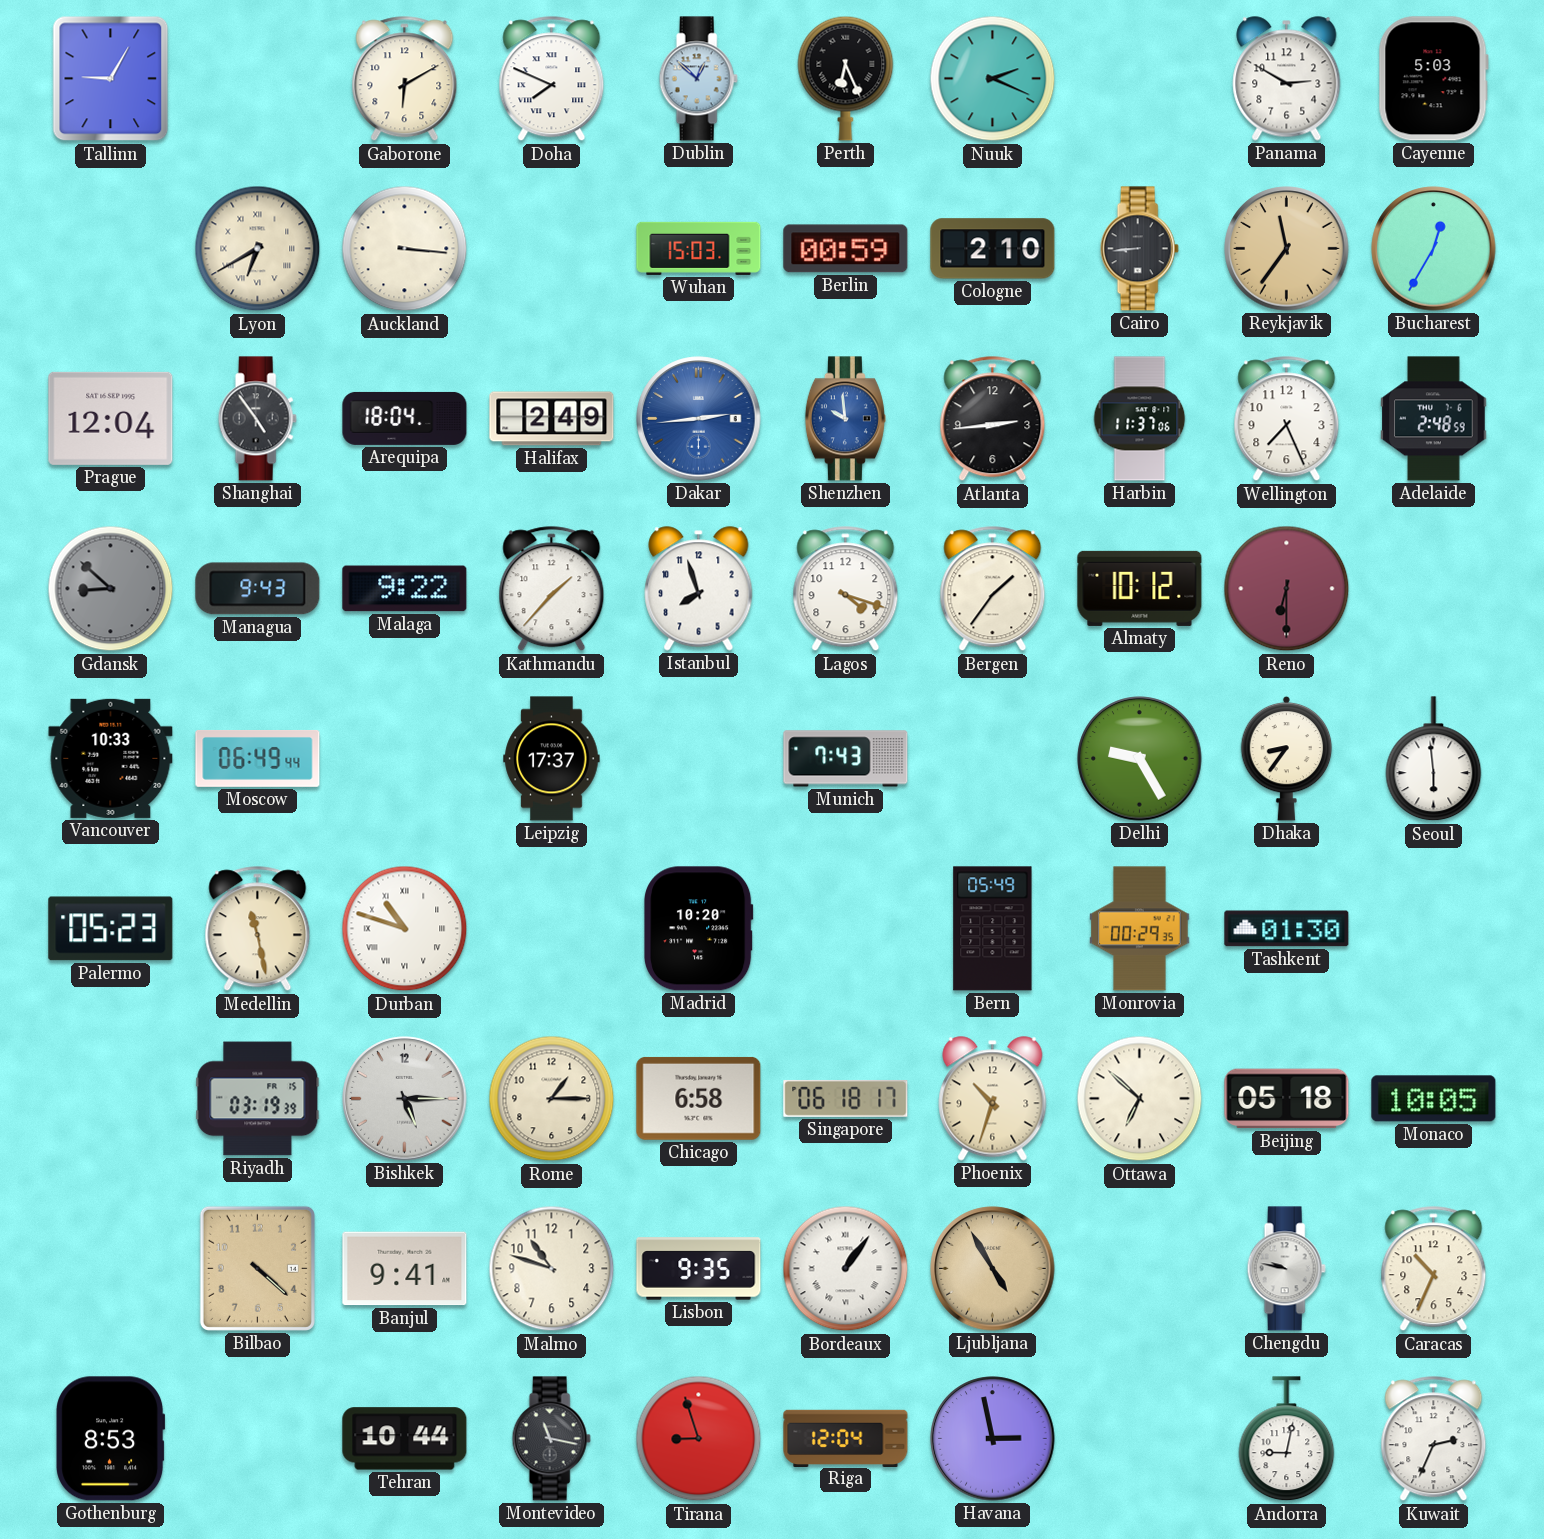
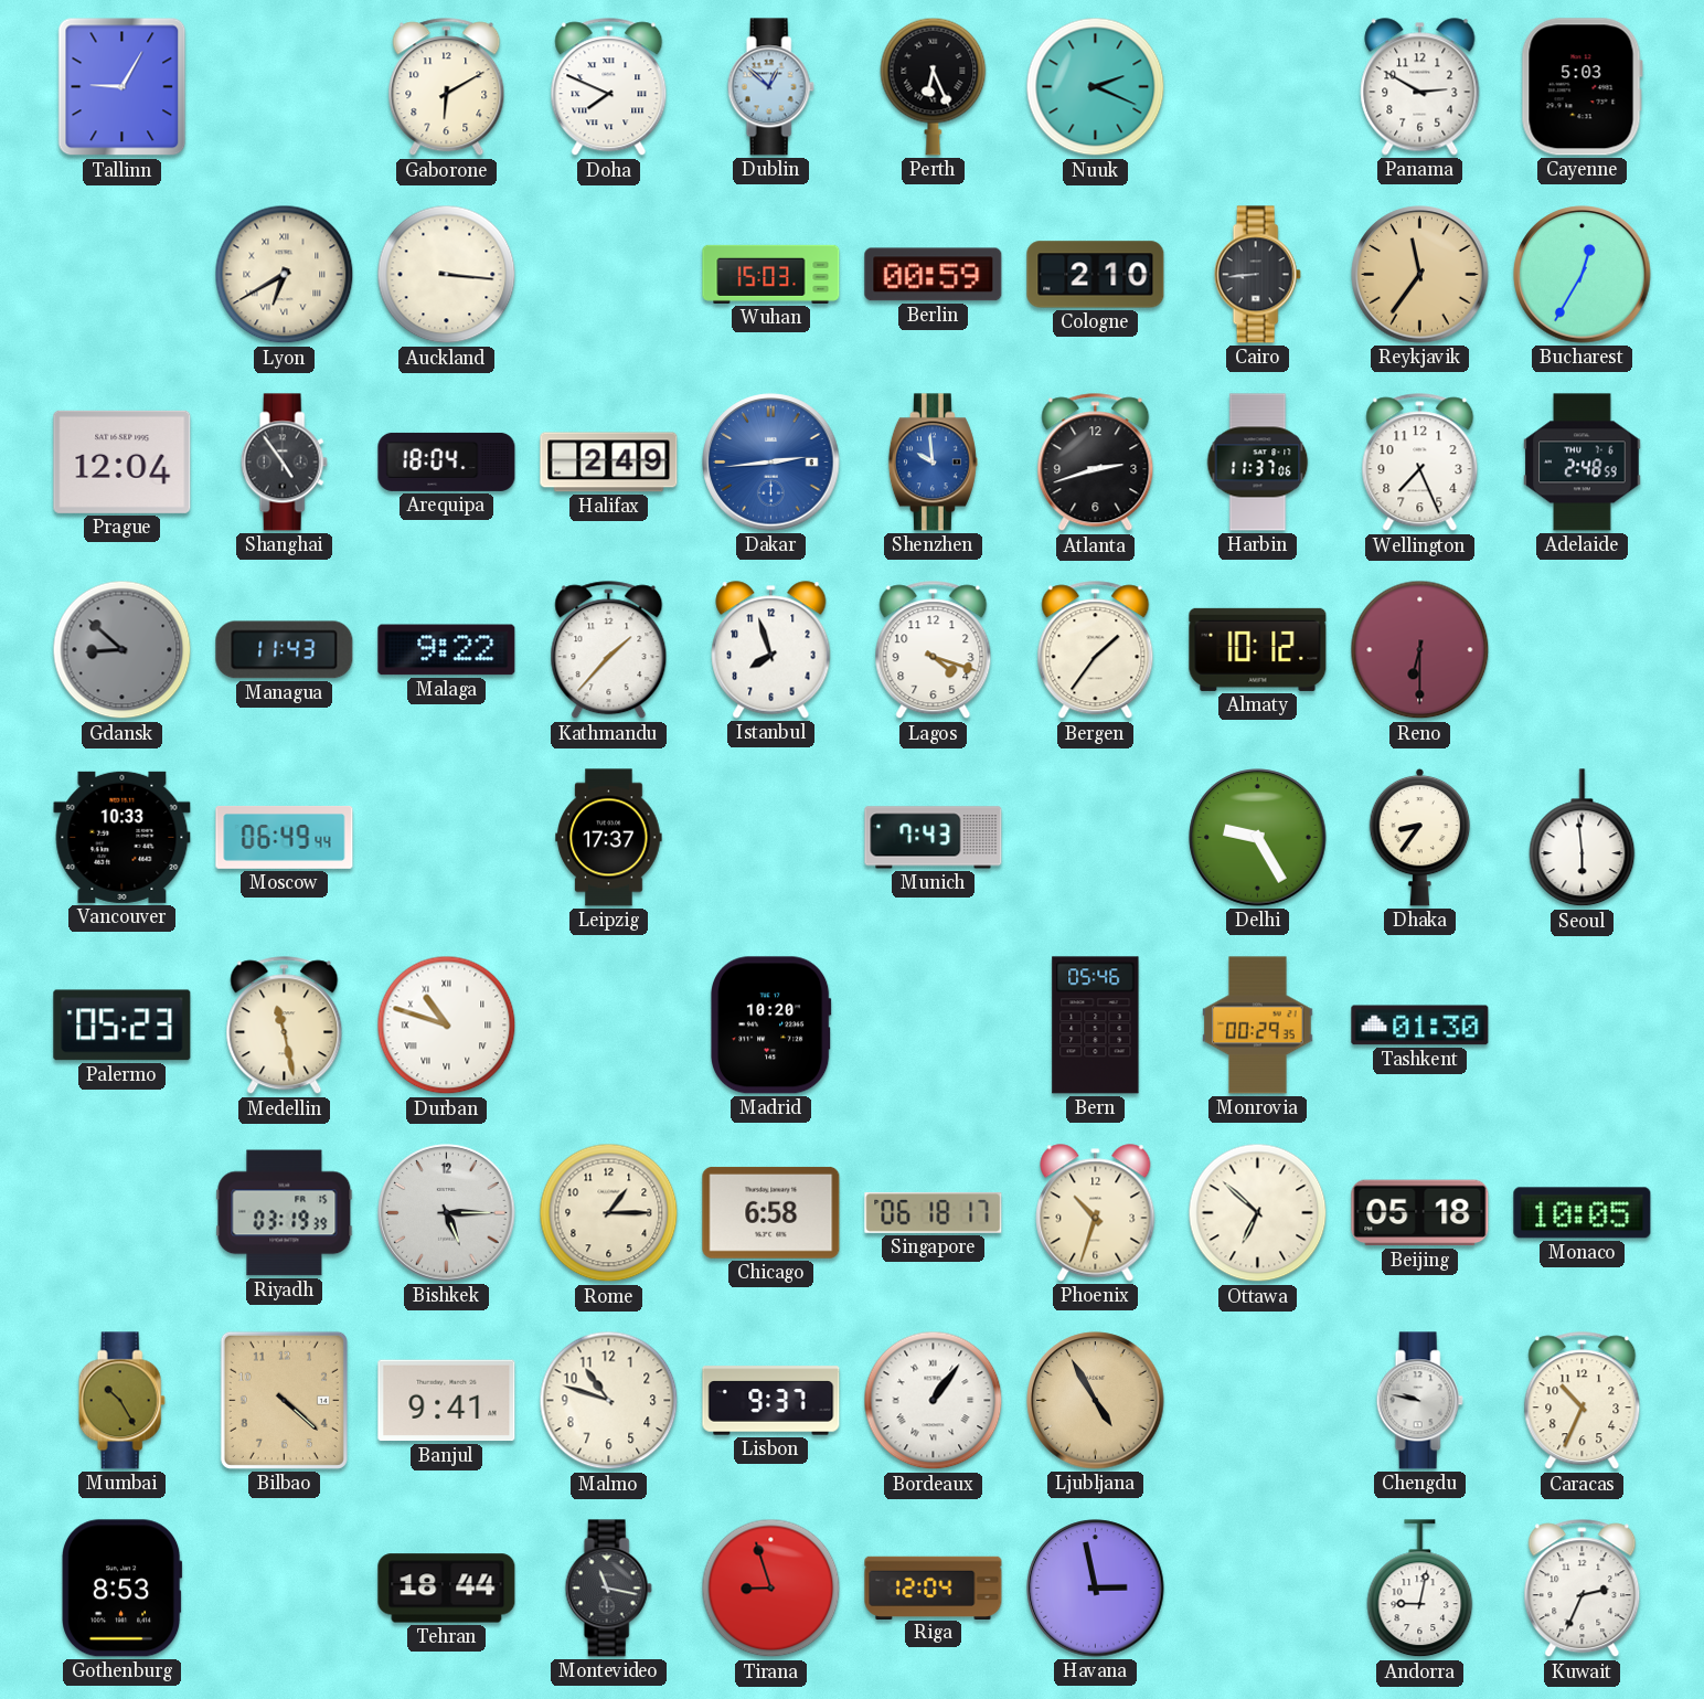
Atlanta: 2:44 -> 2:42 (1096, 463)
Managua: 9:43 -> 11:43 (285, 650)
Bern: 05:49 -> 05:46 (1096, 1026)
Mumbai: none -> 10:25 (121, 1401)
Lisbon: 9:35 -> 9:37 (771, 1401)
Tehran: 10:44 -> 18:44 (447, 1589)
